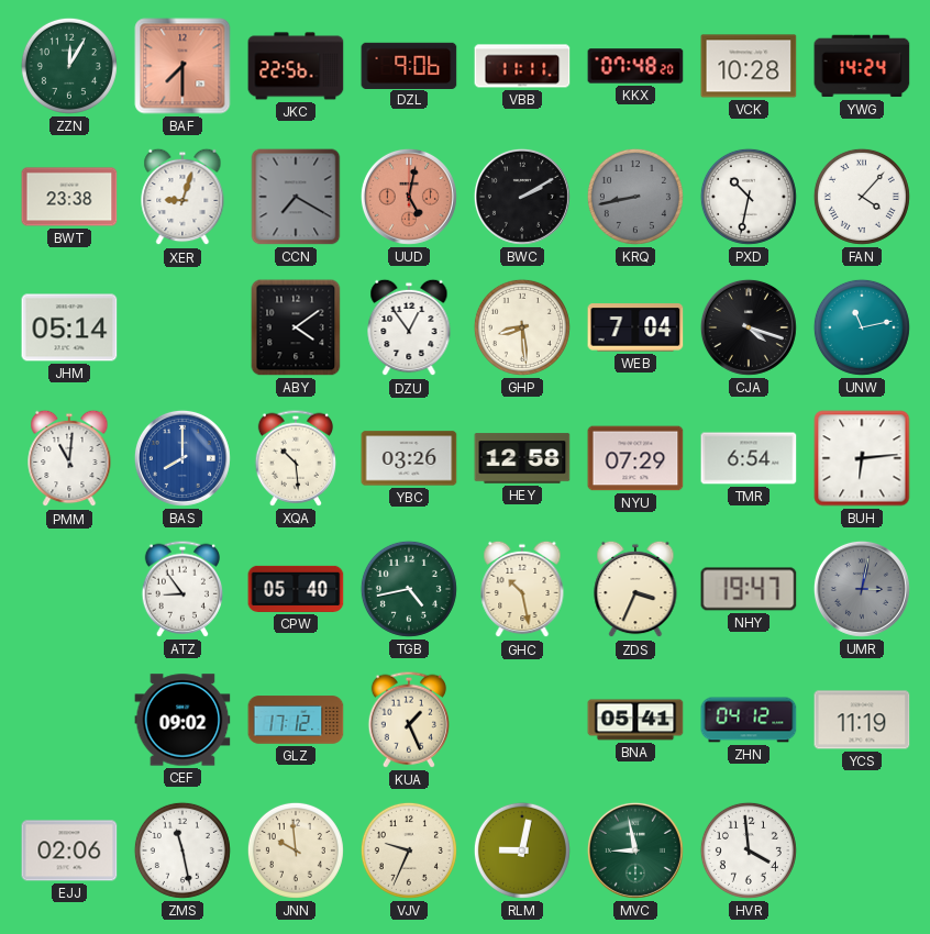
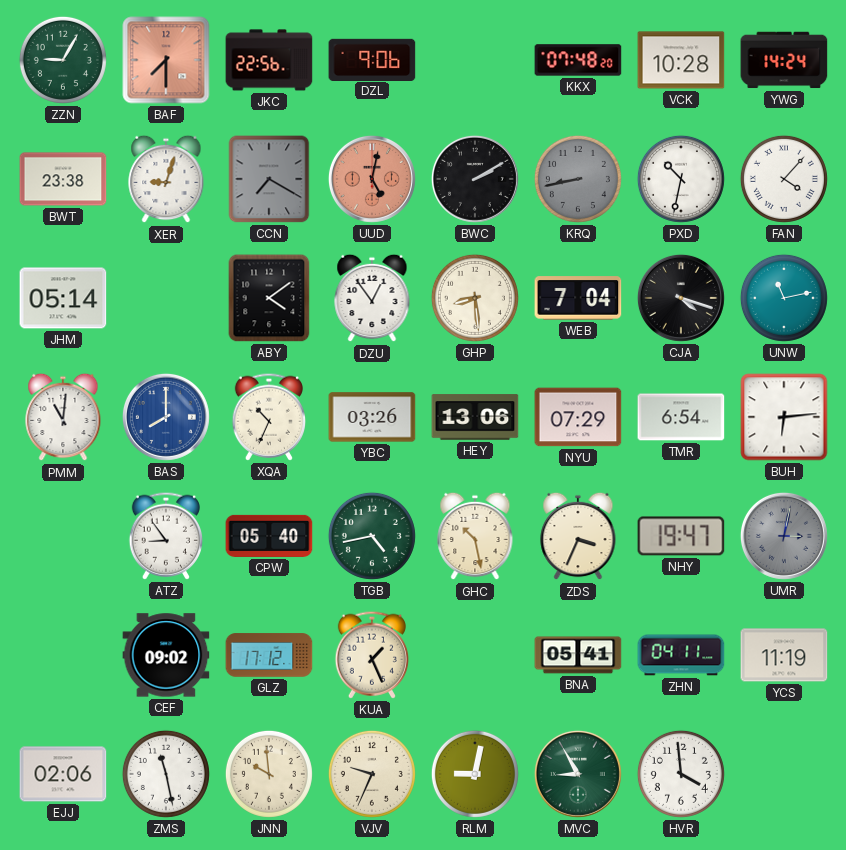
ZZN: 12:05 -> 9:05 (63, 60)
VBB: 11:11 -> none (522, 66)
XQA: 10:29 -> 10:34 (268, 417)
HEY: 12:58 -> 13:06 (475, 417)
ZHN: 04:12 -> 04:11 (681, 655)
MVC: 8:58 -> 8:55 (578, 774)
